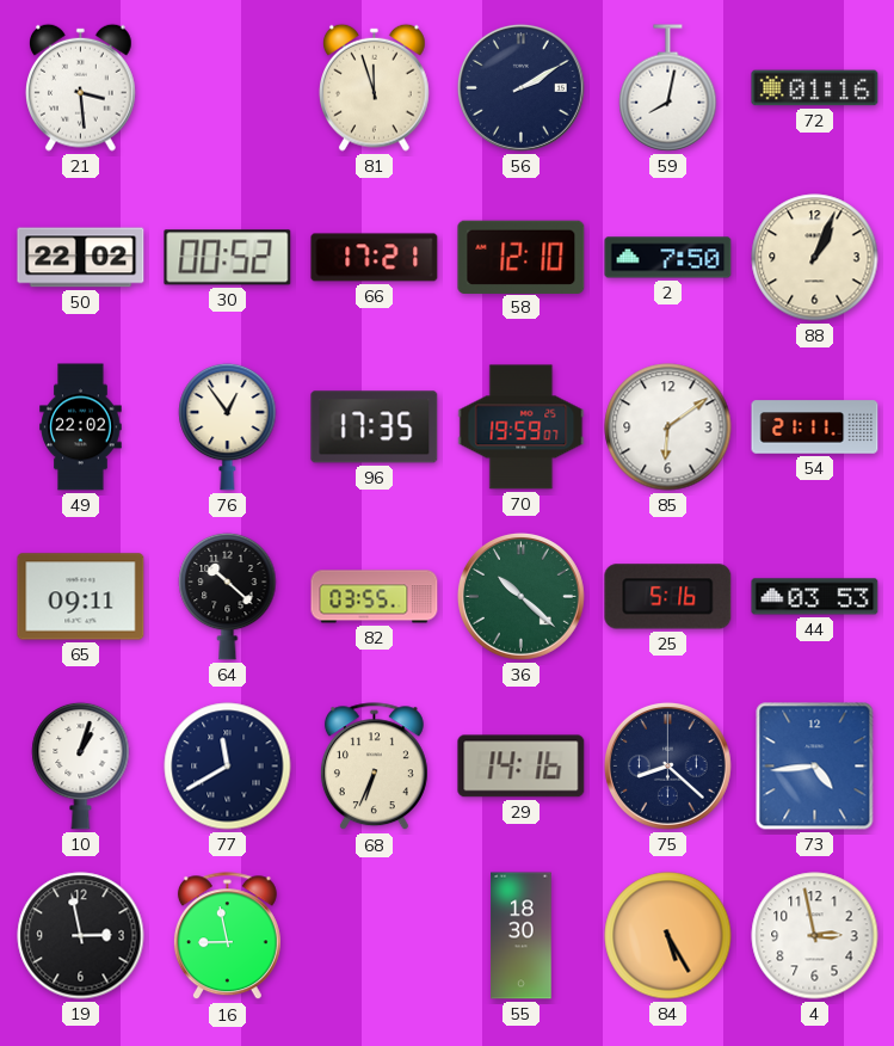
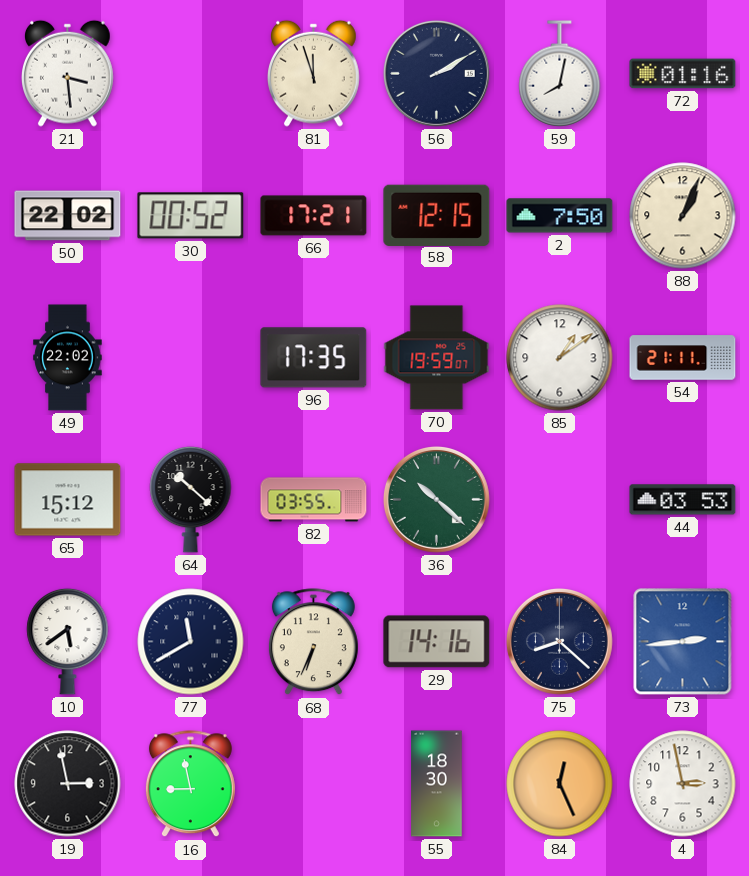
58: 12:10 -> 12:15 (437, 215)
76: 12:54 -> none (228, 426)
85: 6:09 -> 1:09 (560, 358)
65: 09:11 -> 15:12 (68, 500)
25: 5:16 -> none (668, 597)
10: 1:03 -> 5:39 (68, 641)
73: 4:44 -> 2:44 (683, 642)
84: 5:25 -> 12:26 (560, 784)
